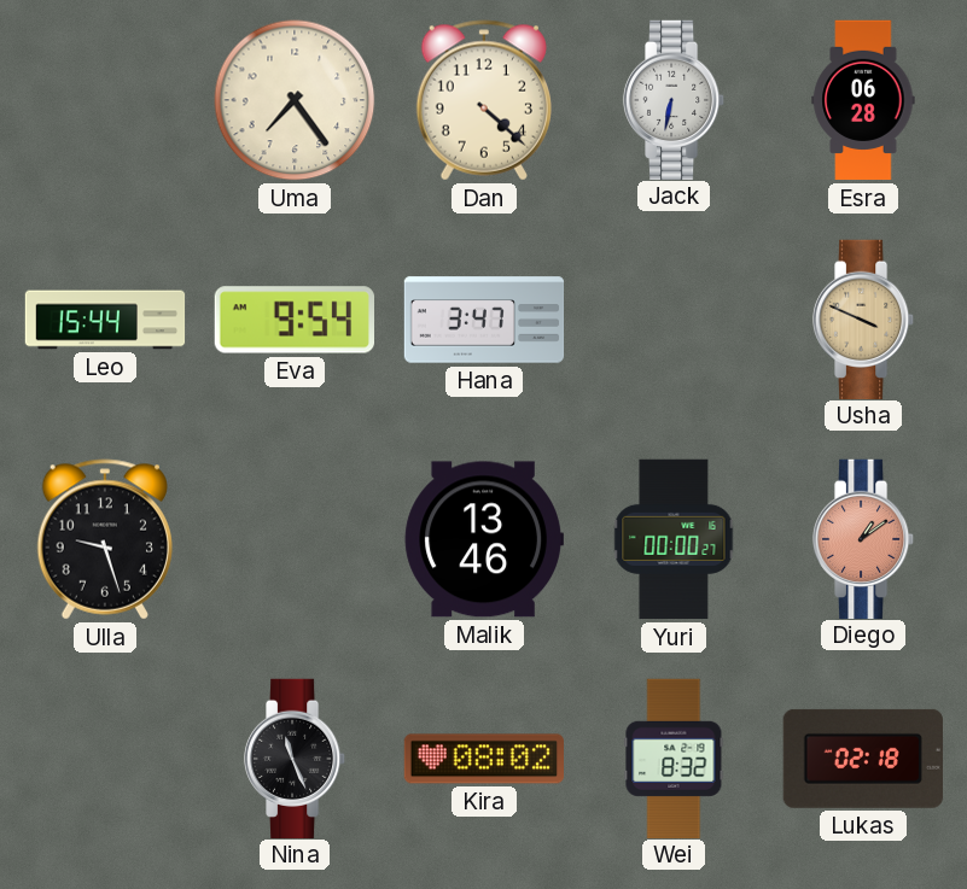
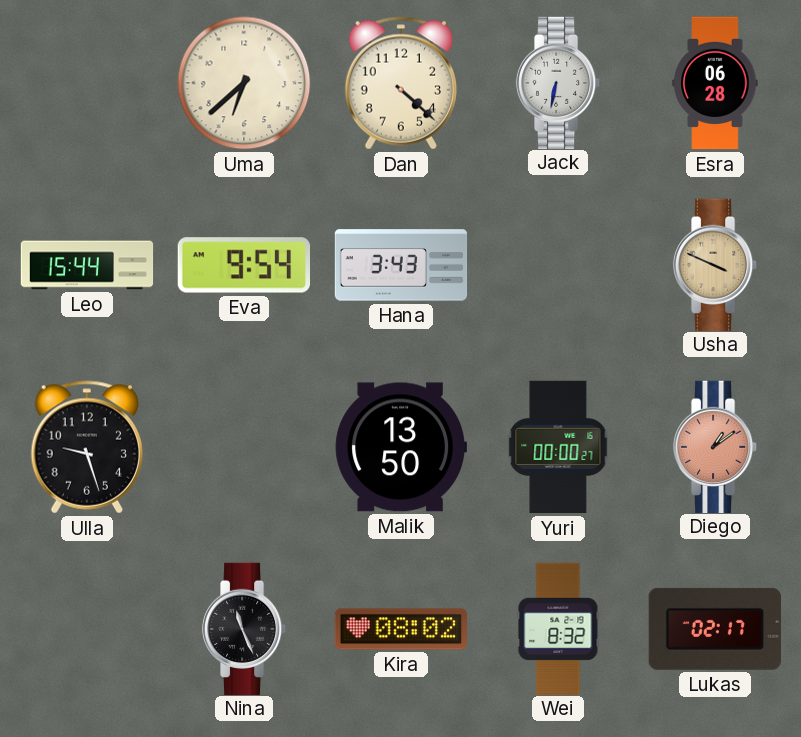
Uma: 7:24 -> 6:38 (244, 83)
Hana: 3:47 -> 3:43 (401, 265)
Malik: 13:46 -> 13:50 (401, 447)
Lukas: 02:18 -> 02:17 (715, 629)
